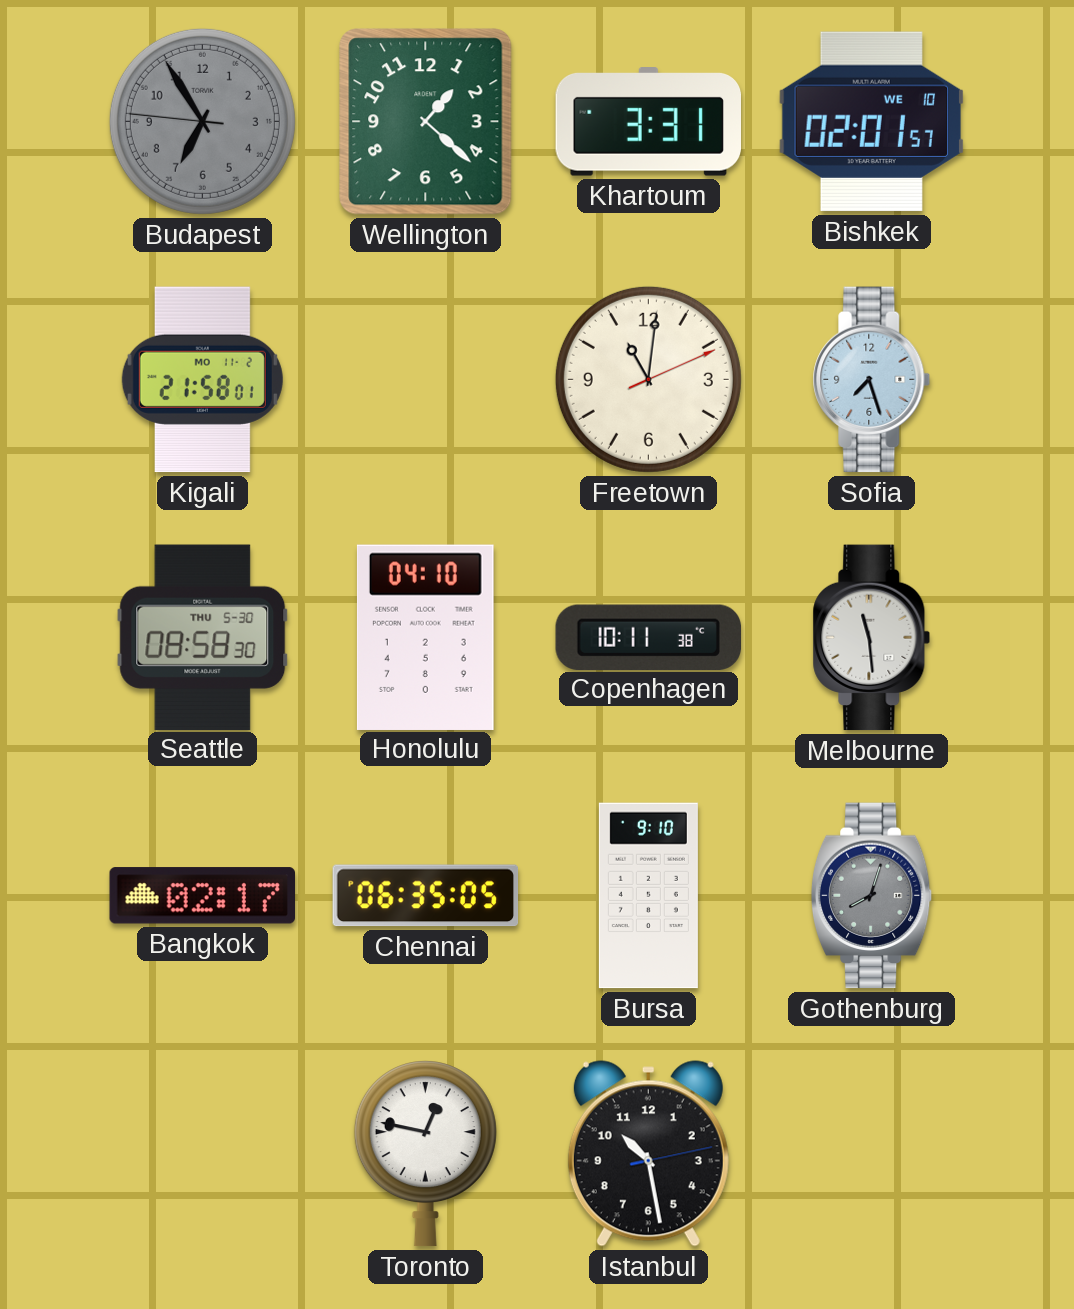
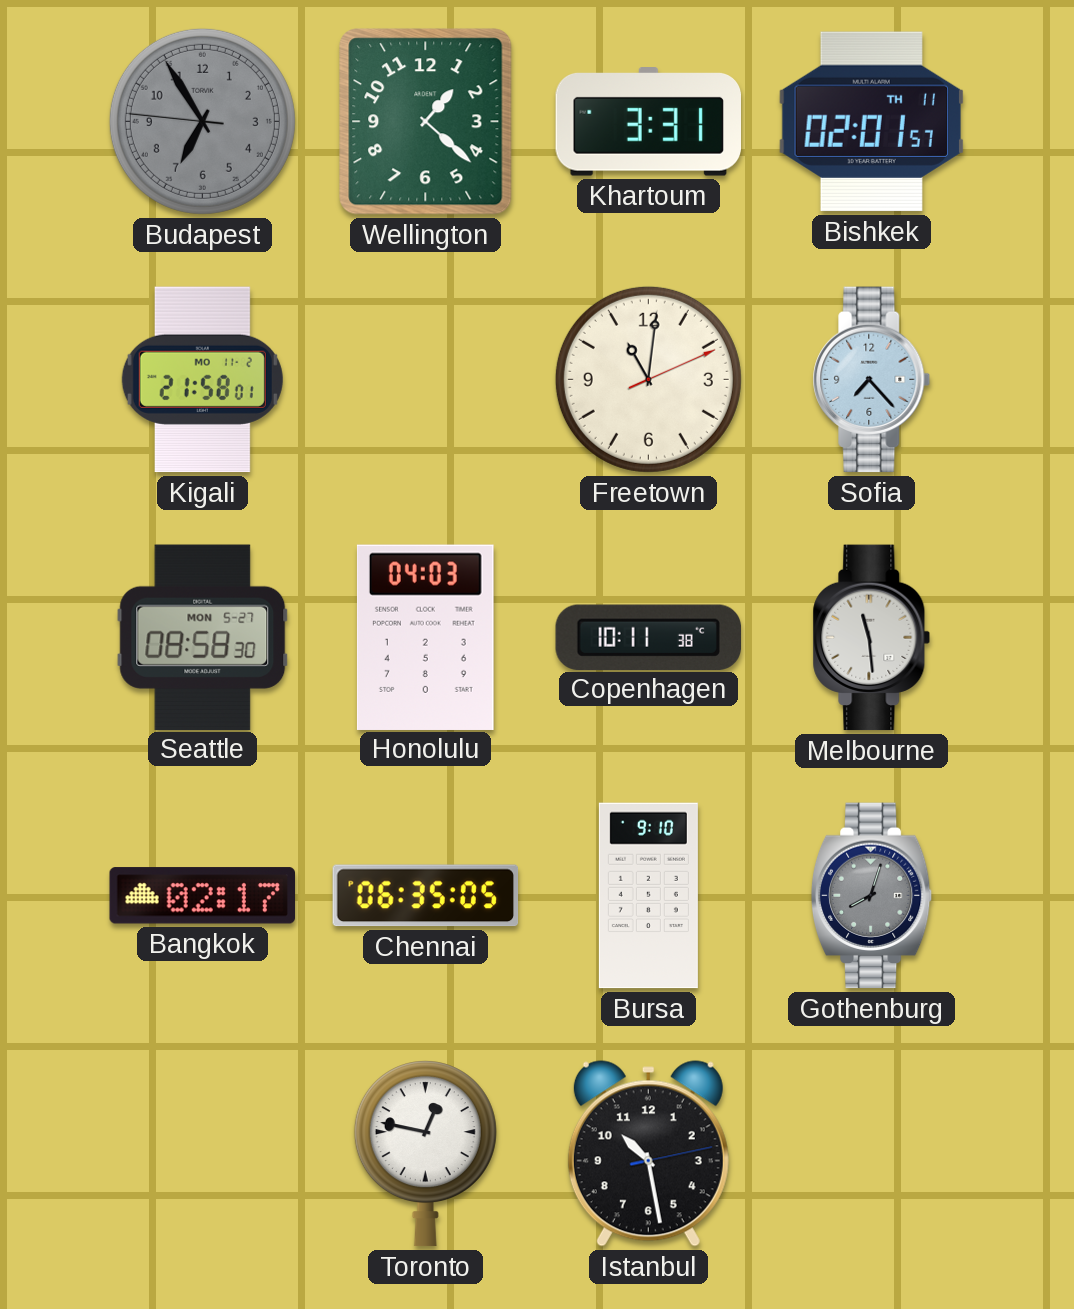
Bishkek date: WE 10 -> TH 11 (871, 122)
Sofia: 7:27 -> 7:23 (872, 380)
Seattle date: THU 5-30 -> MON 5-27 (203, 637)
Honolulu: 04:10 -> 04:03 (425, 637)
